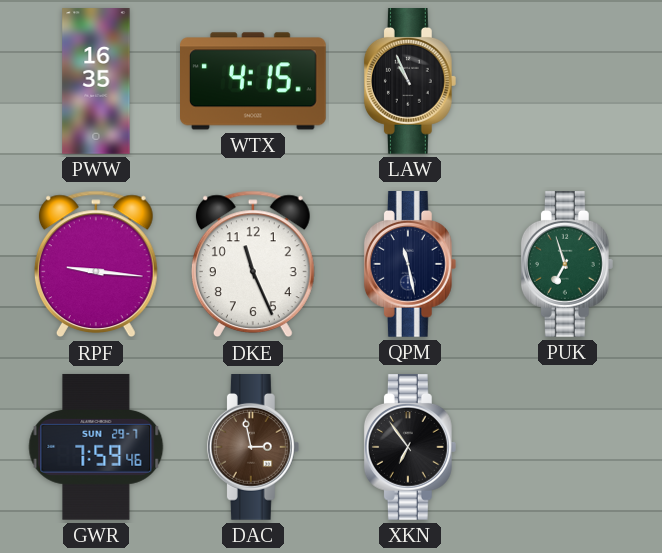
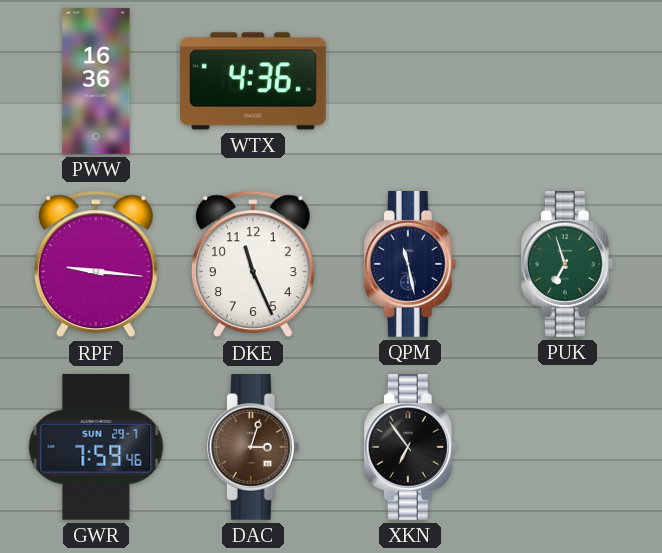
PWW: 16:35 -> 16:36 (96, 81)
WTX: 4:15 -> 4:36 (254, 81)
LAW: 10:56 -> none (410, 82)
DAC: 2:58 -> 3:03 (253, 448)
